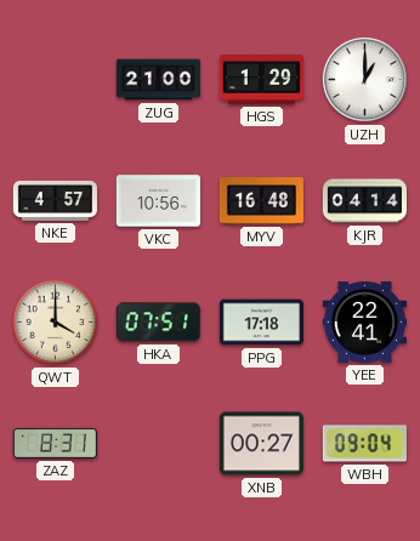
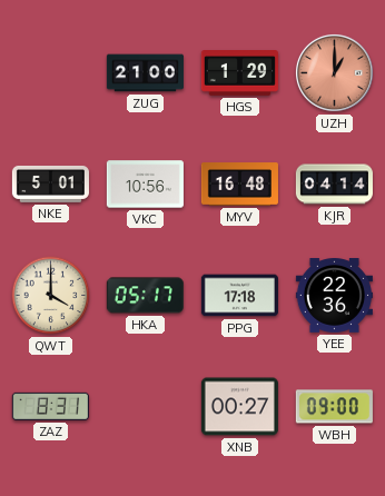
UZH dial: white -> salmon (334, 72)
NKE: 4:57 -> 5:01 (50, 183)
HKA: 07:51 -> 05:17 (145, 296)
YEE: 22:41 -> 22:36 (334, 296)
WBH: 09:04 -> 09:00 (334, 407)
